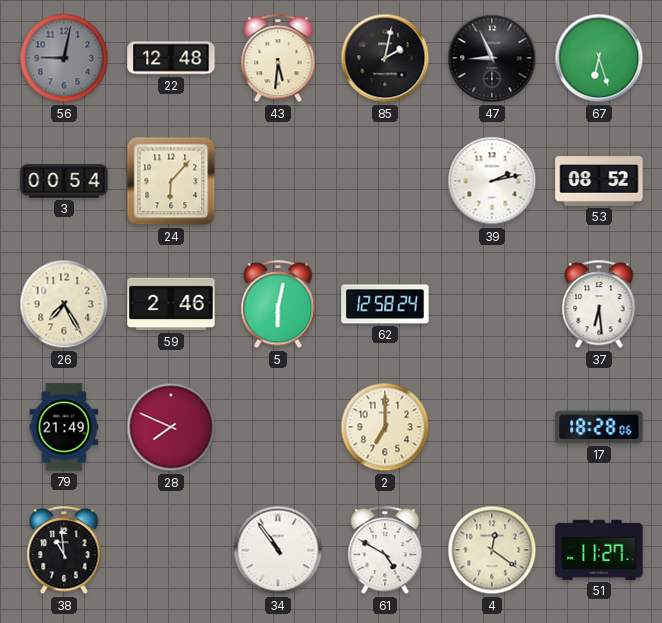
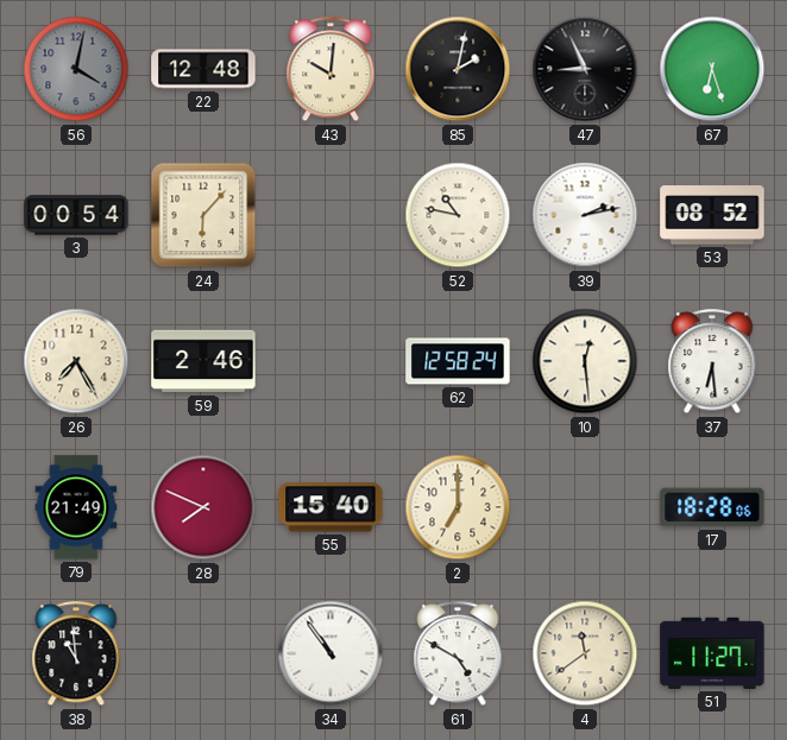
56: 9:02 -> 4:02 (76, 69)
43: 5:31 -> 10:01 (330, 70)
52: none -> 10:47 (458, 215)
5: 6:02 -> none (278, 305)
10: none -> 12:29 (585, 361)
55: none -> 15:40 (330, 507)
4: 12:21 -> 11:39 (585, 653)
